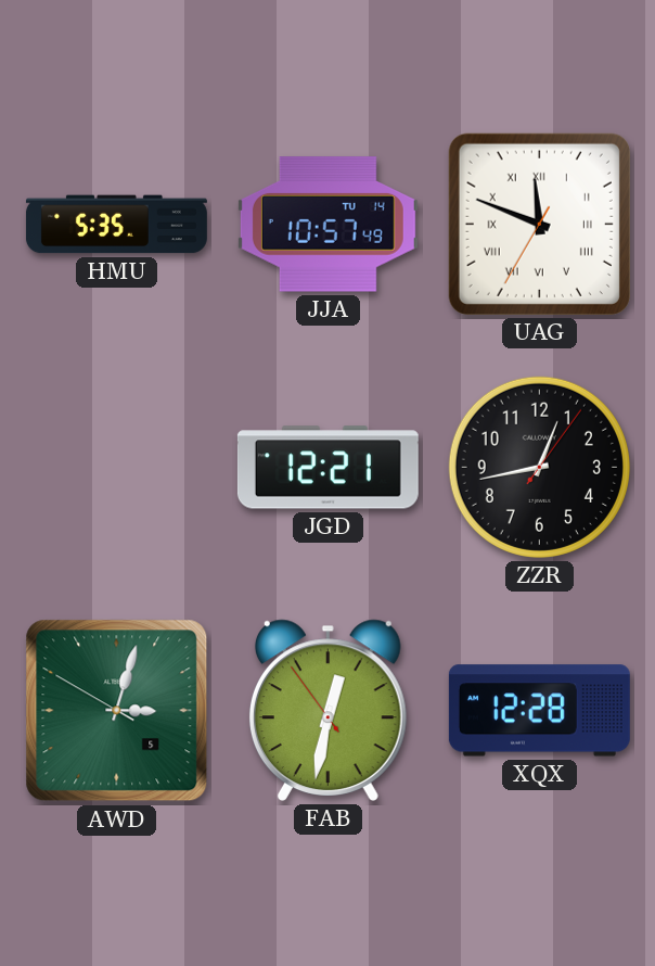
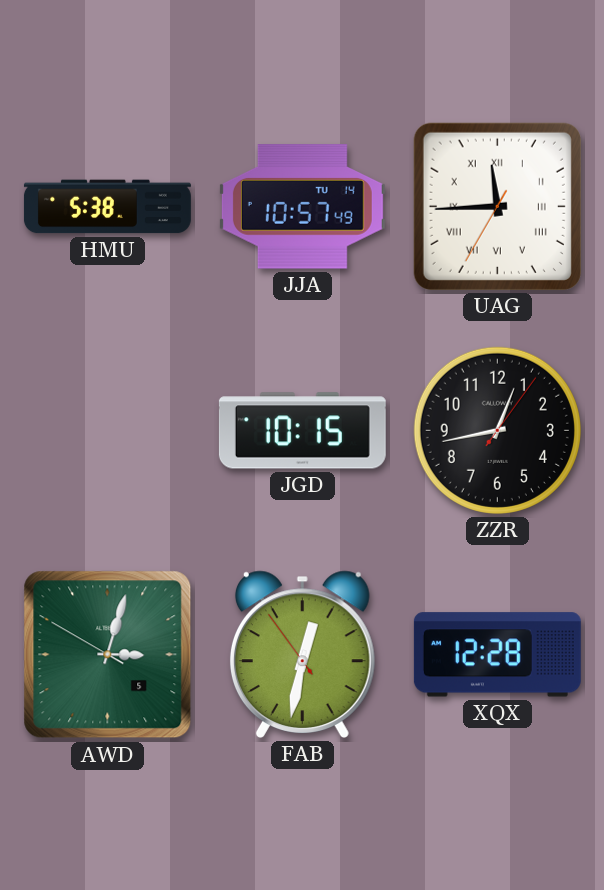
HMU: 5:35 -> 5:38 (107, 207)
UAG: 11:48 -> 11:44 (497, 206)
JGD: 12:21 -> 10:15 (302, 431)
